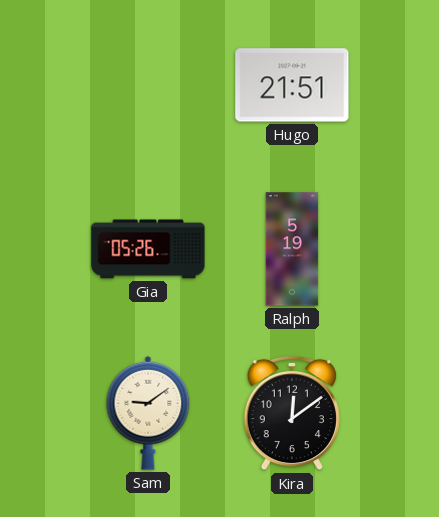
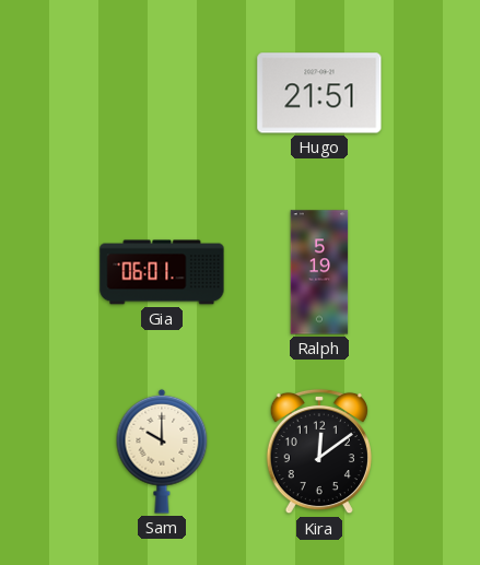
Gia: 05:26 -> 06:01 (162, 272)
Sam: 9:09 -> 10:00 (162, 451)
